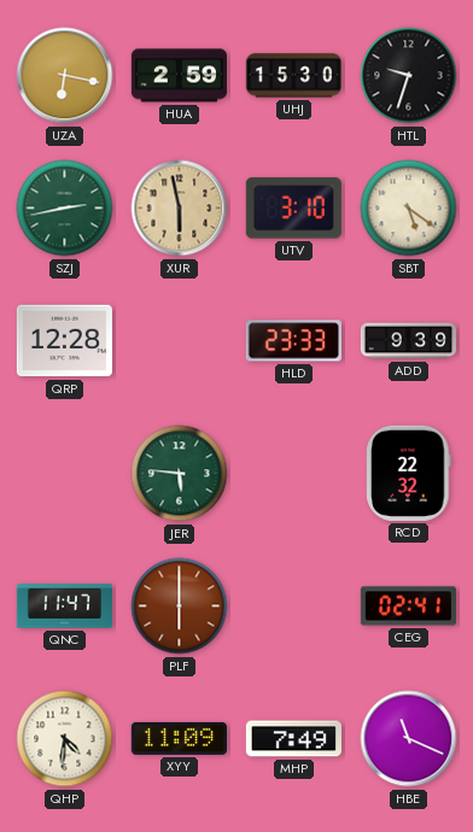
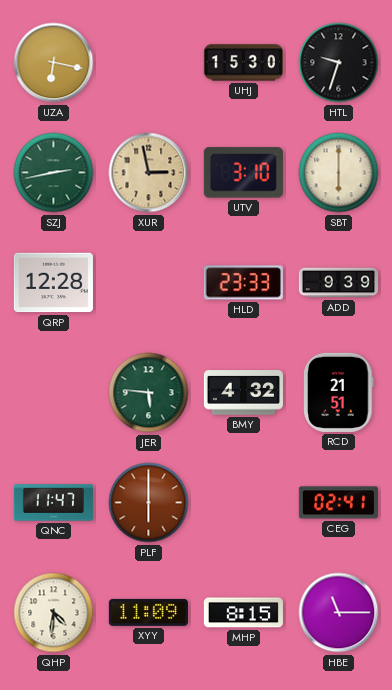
HUA: 2:59 -> none (179, 76)
XUR: 5:58 -> 2:58 (149, 173)
SBT: 5:21 -> 6:00 (339, 173)
BMY: none -> 4:32 (243, 393)
RCD: 22:32 -> 21:51 (339, 392)
MHP: 7:49 -> 8:15 (243, 613)
HBE: 11:19 -> 11:15 (339, 613)
